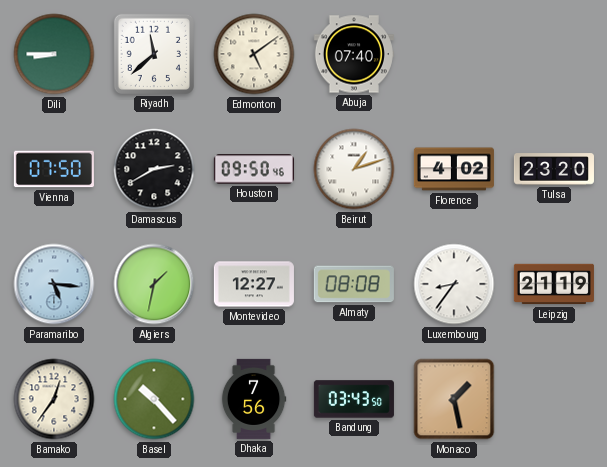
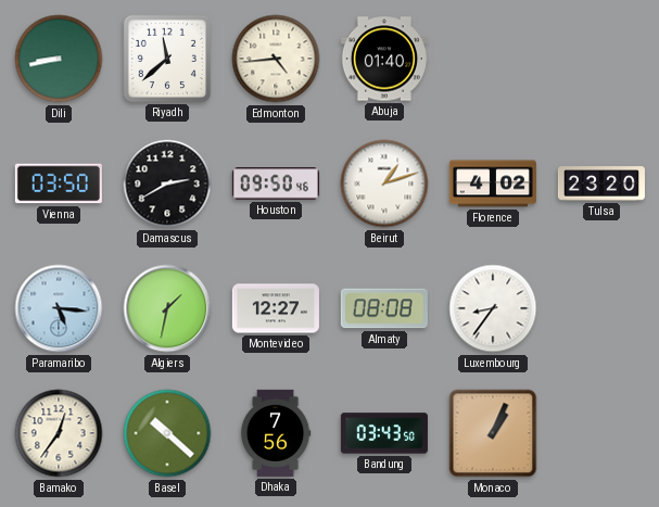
Dili: 8:45 -> 8:43 (59, 59)
Edmonton: 5:09 -> 4:44 (276, 59)
Abuja: 07:40 -> 01:40 (384, 59)
Vienna: 07:50 -> 03:50 (59, 183)
Leipzig: 21:19 -> none (554, 284)
Basel: 10:23 -> 10:22 (167, 433)
Monaco: 1:28 -> 1:04 (493, 433)
